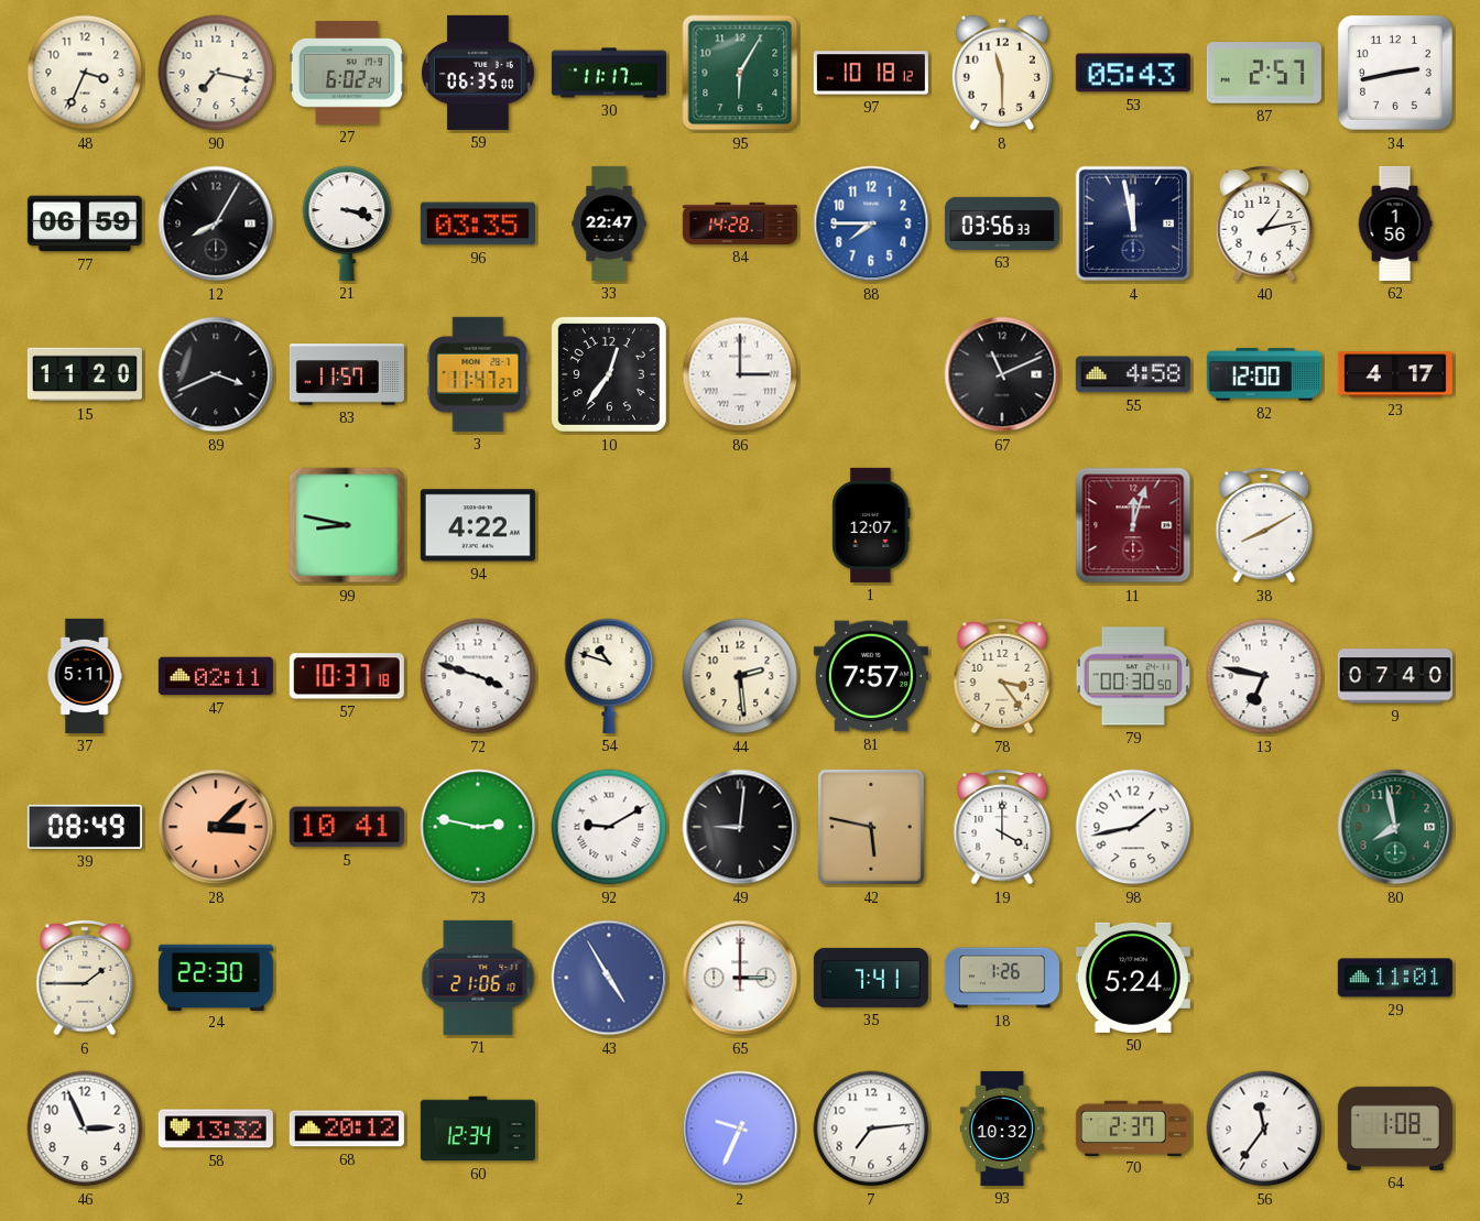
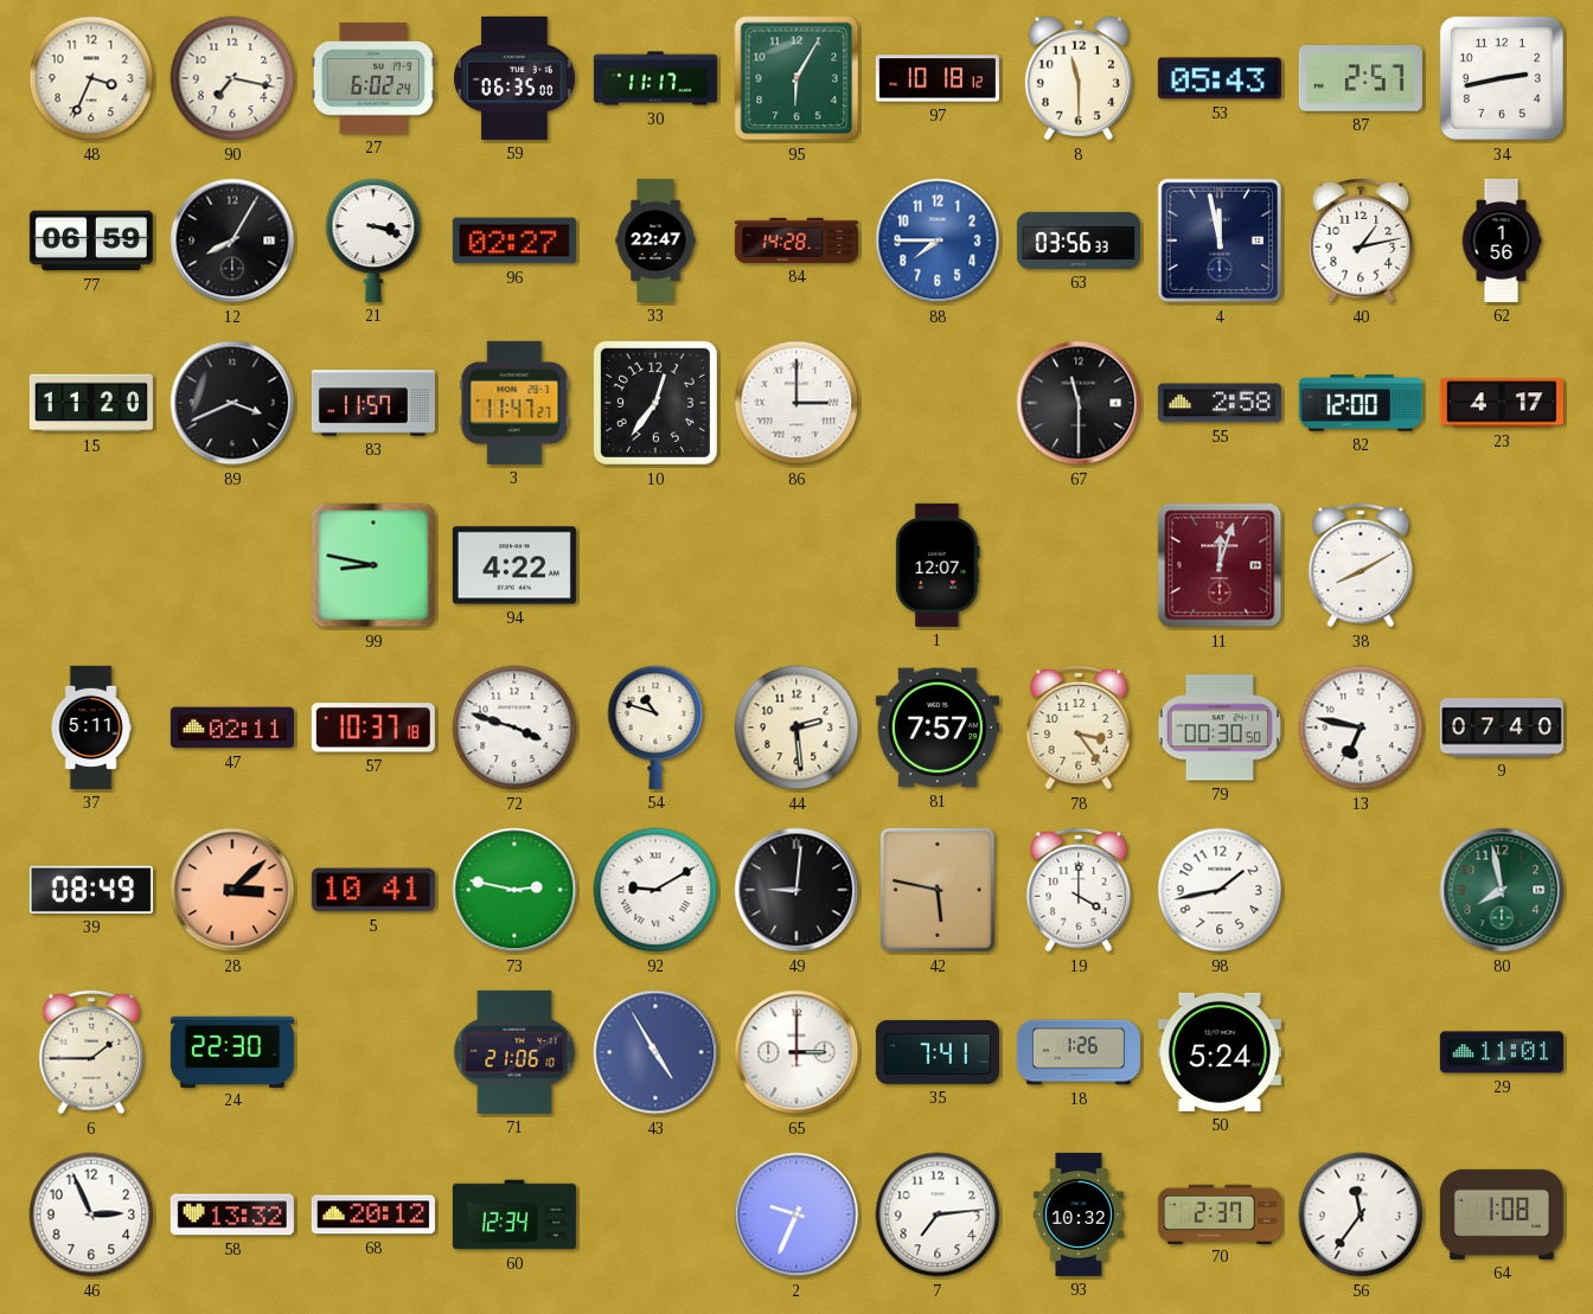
96: 03:35 -> 02:27 (514, 241)
67: 11:11 -> 11:30 (1079, 403)
55: 4:58 -> 2:58 (1220, 403)
